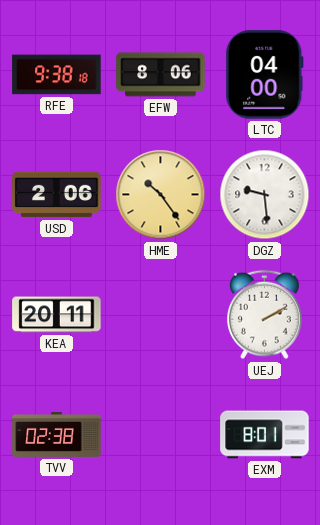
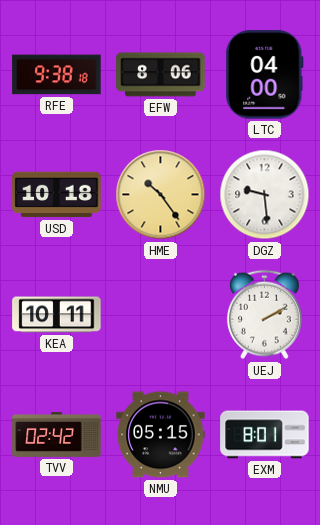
USD: 2:06 -> 10:18 (57, 195)
KEA: 20:11 -> 10:11 (57, 315)
TVV: 02:38 -> 02:42 (57, 434)
NMU: none -> 05:15 (161, 435)
